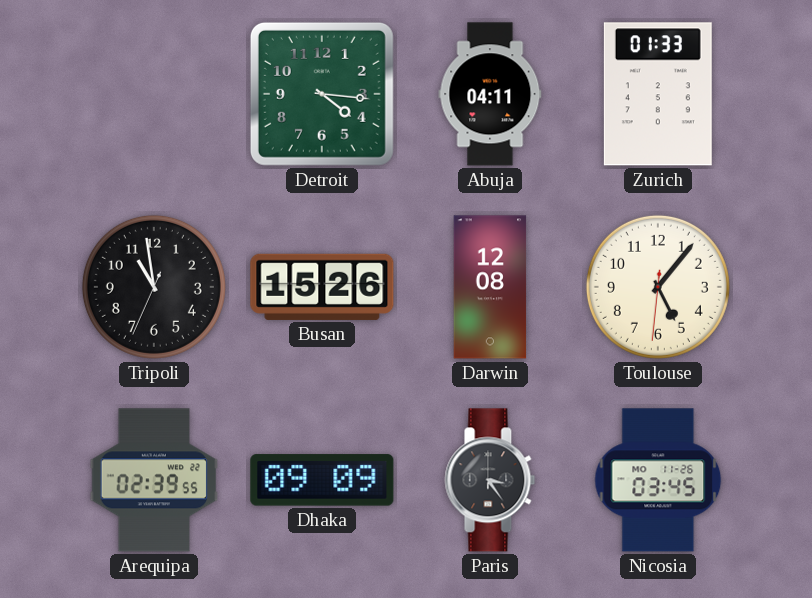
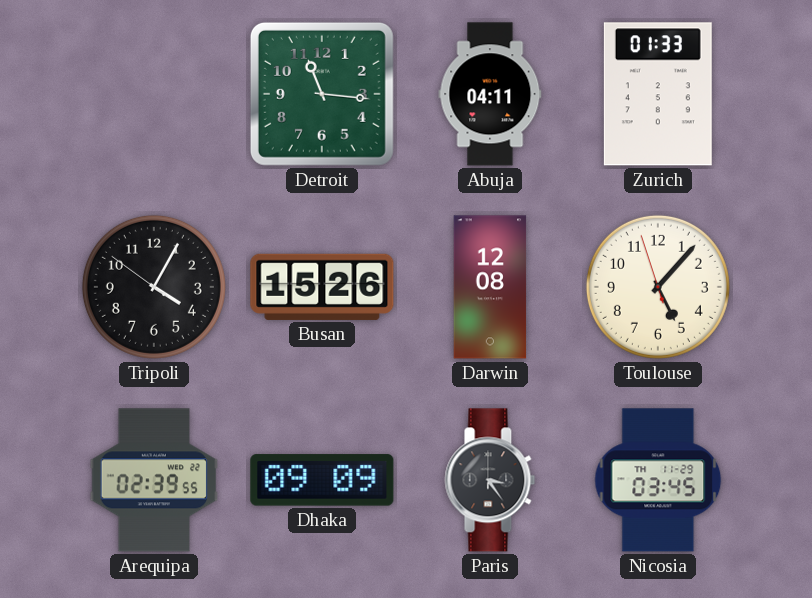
Detroit: 4:16 -> 11:16 (322, 94)
Tripoli: 10:58 -> 4:04 (154, 287)
Toulouse: 5:06:31 -> 5:06:57 (658, 287)
Nicosia date: MO 11-26 -> TH 11-29 (658, 480)
